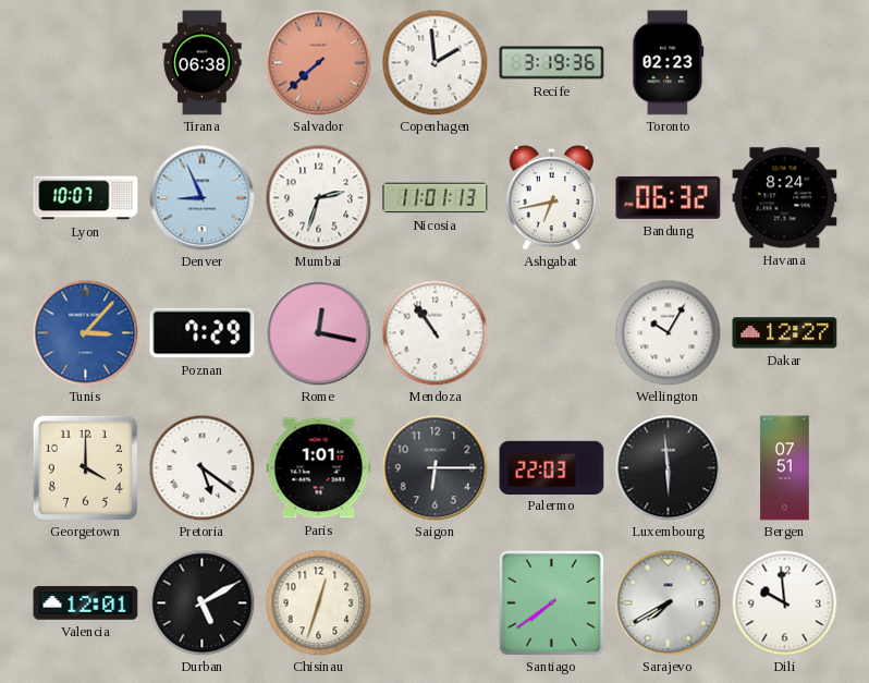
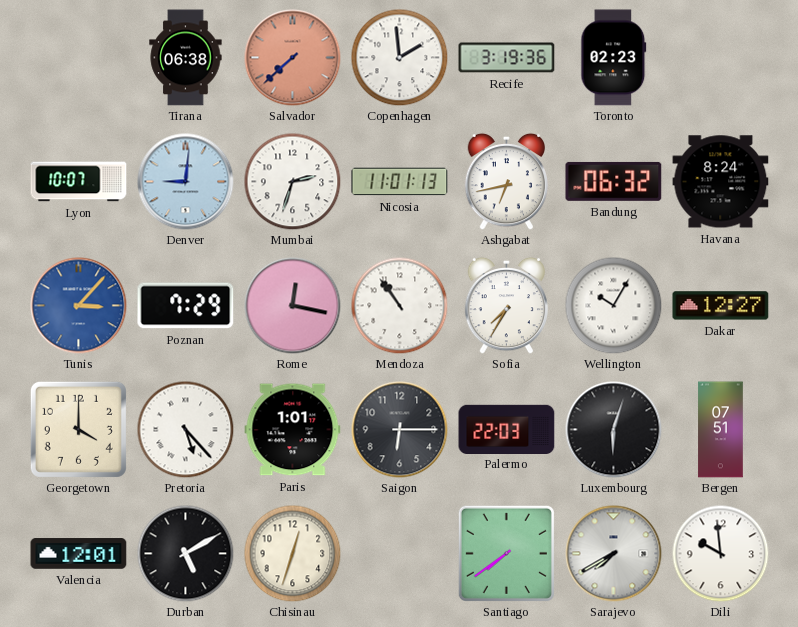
Denver: 8:56 -> 9:01 (186, 182)
Sofia: none -> 7:35 (506, 305)
Pretoria: 5:21 -> 5:23 (185, 429)
Luxembourg: 5:59 -> 6:03 (614, 430)
